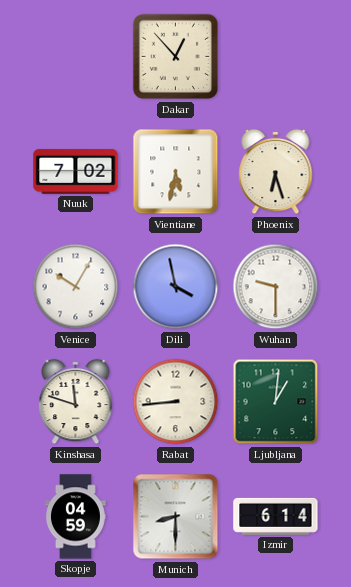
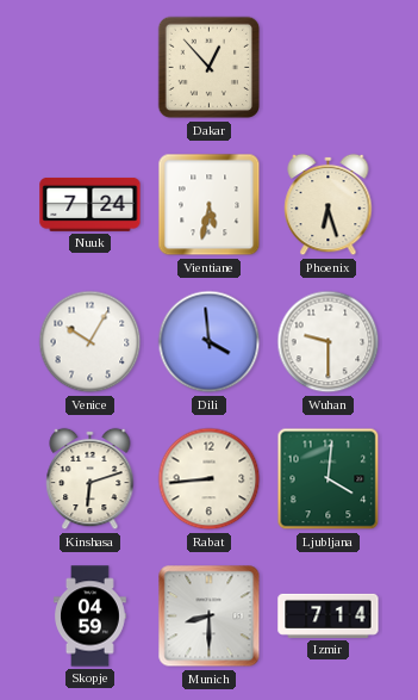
Nuuk: 7:02 -> 7:24 (91, 205)
Dili: 3:58 -> 3:59 (210, 342)
Kinshasa: 11:48 -> 6:12 (91, 479)
Ljubljana: 1:01 -> 4:01 (329, 479)
Izmir: 6:14 -> 7:14 (329, 615)
